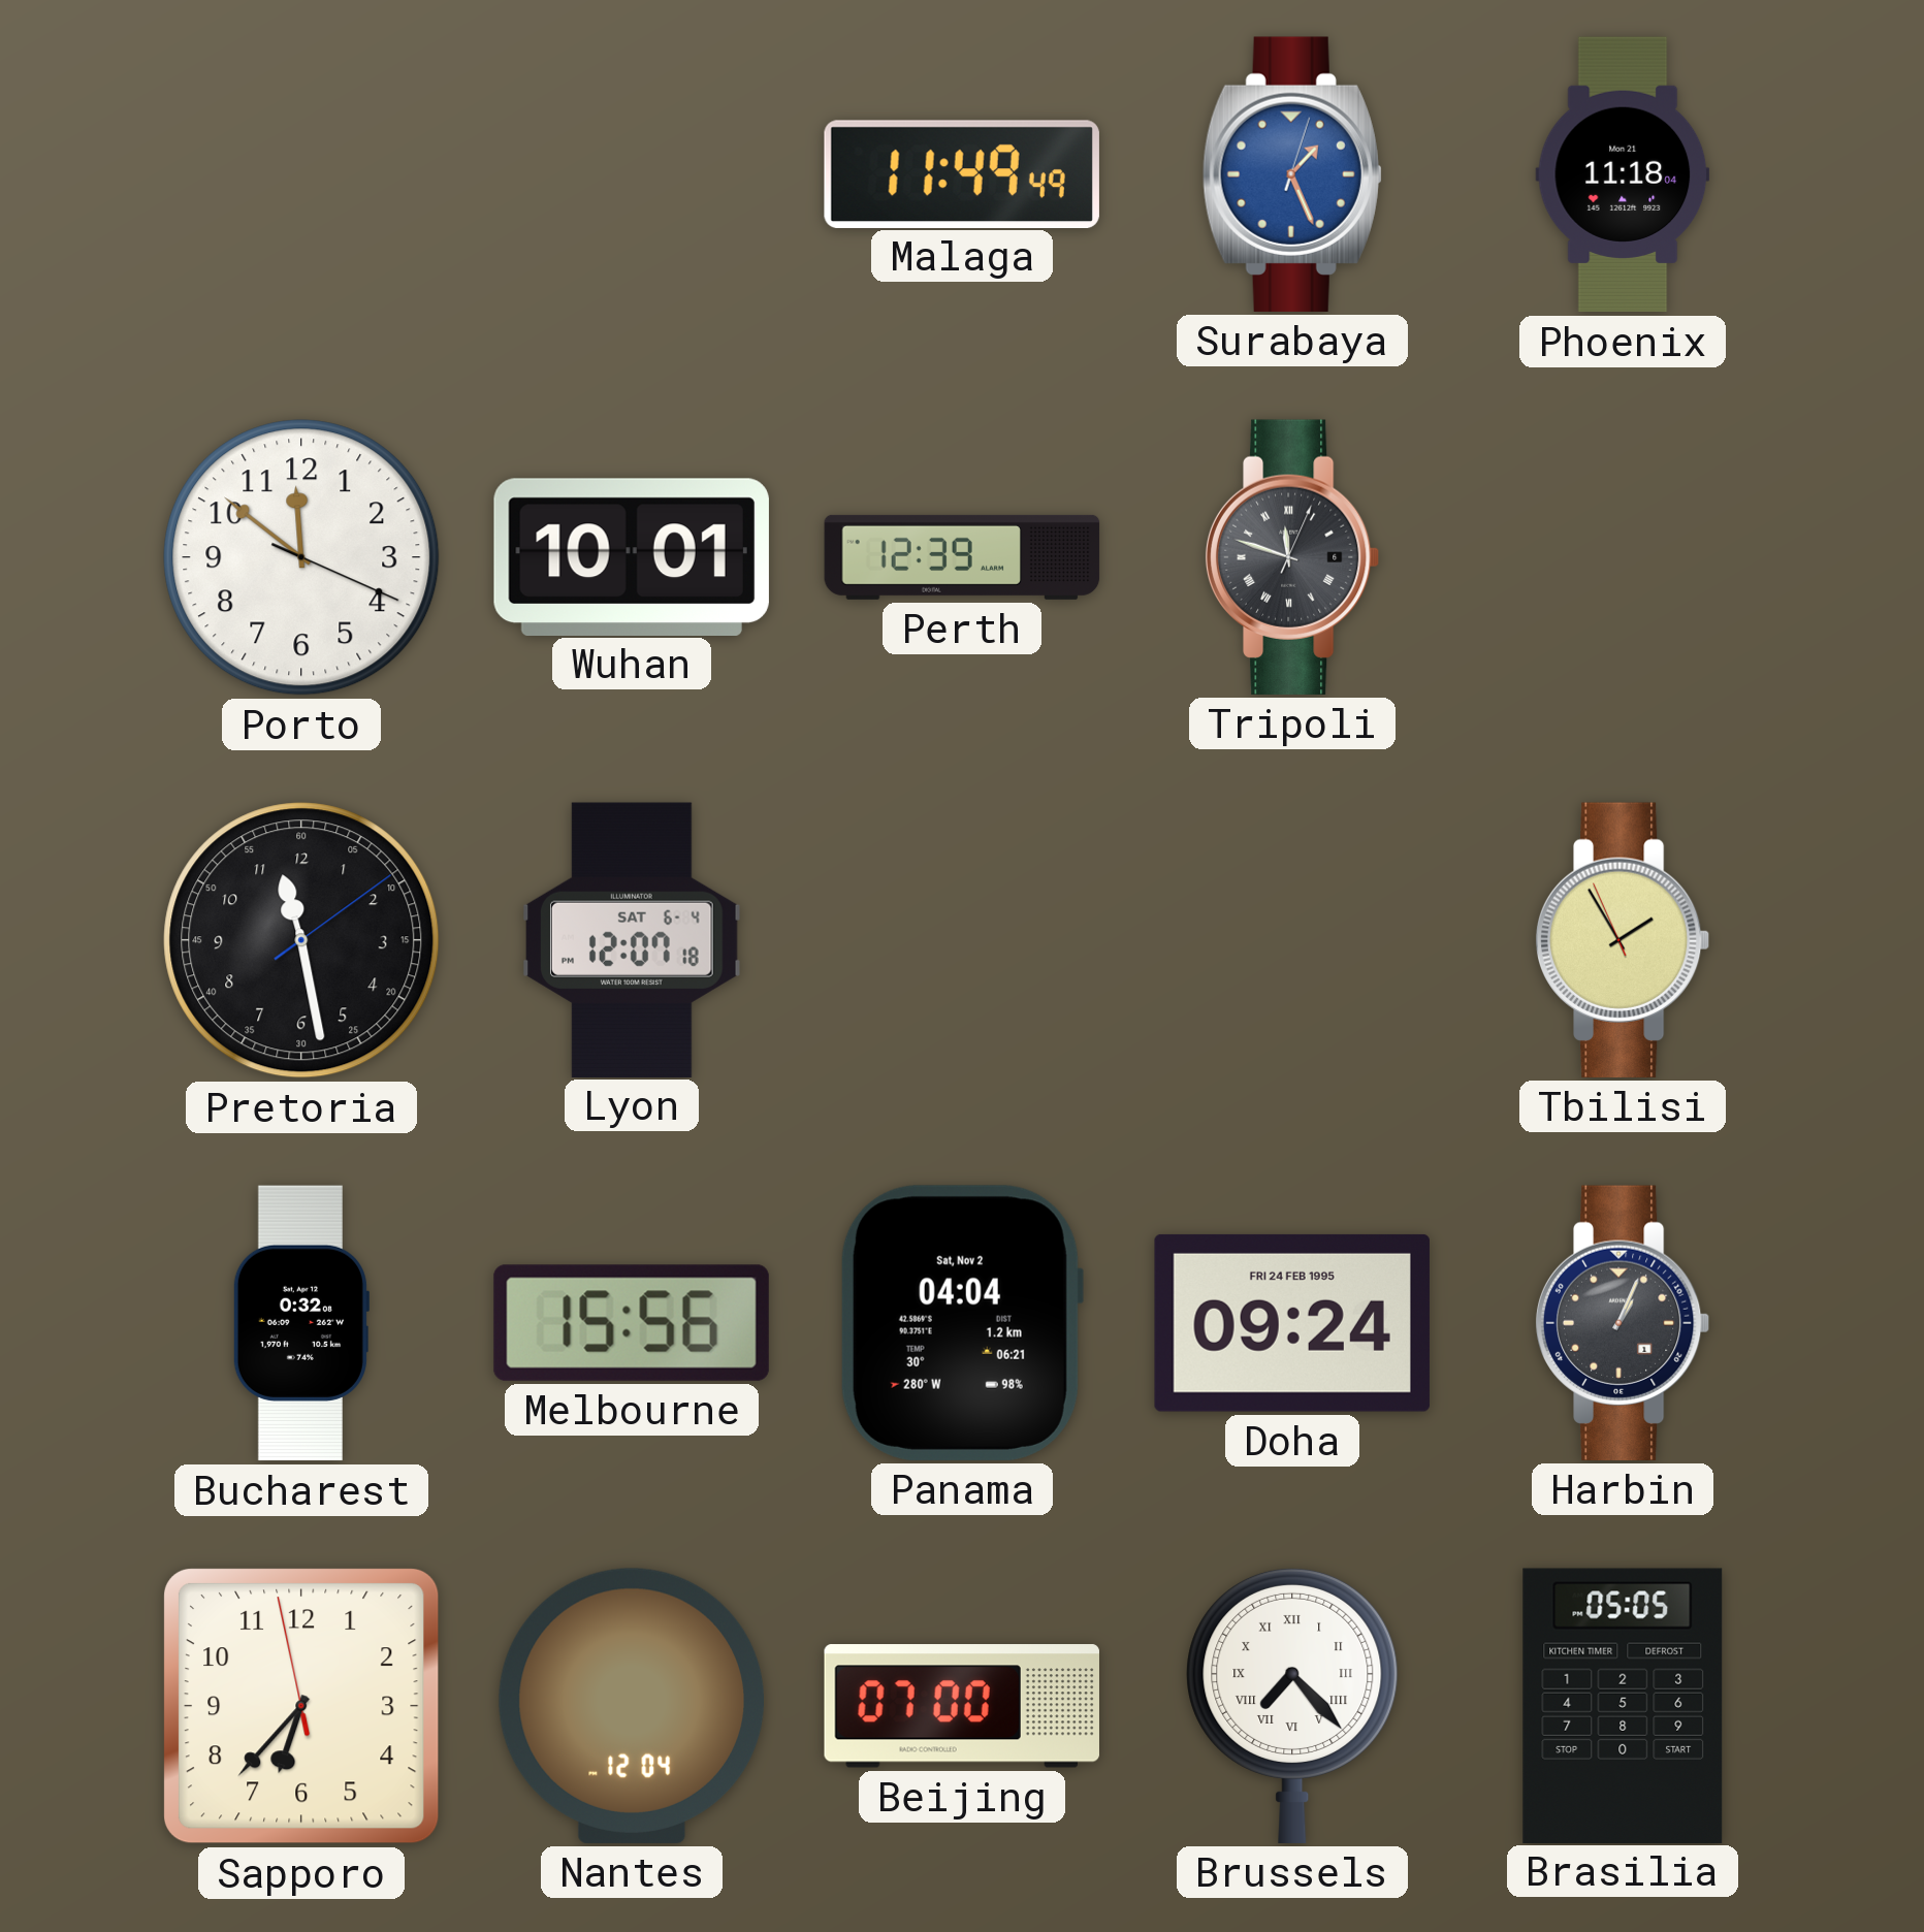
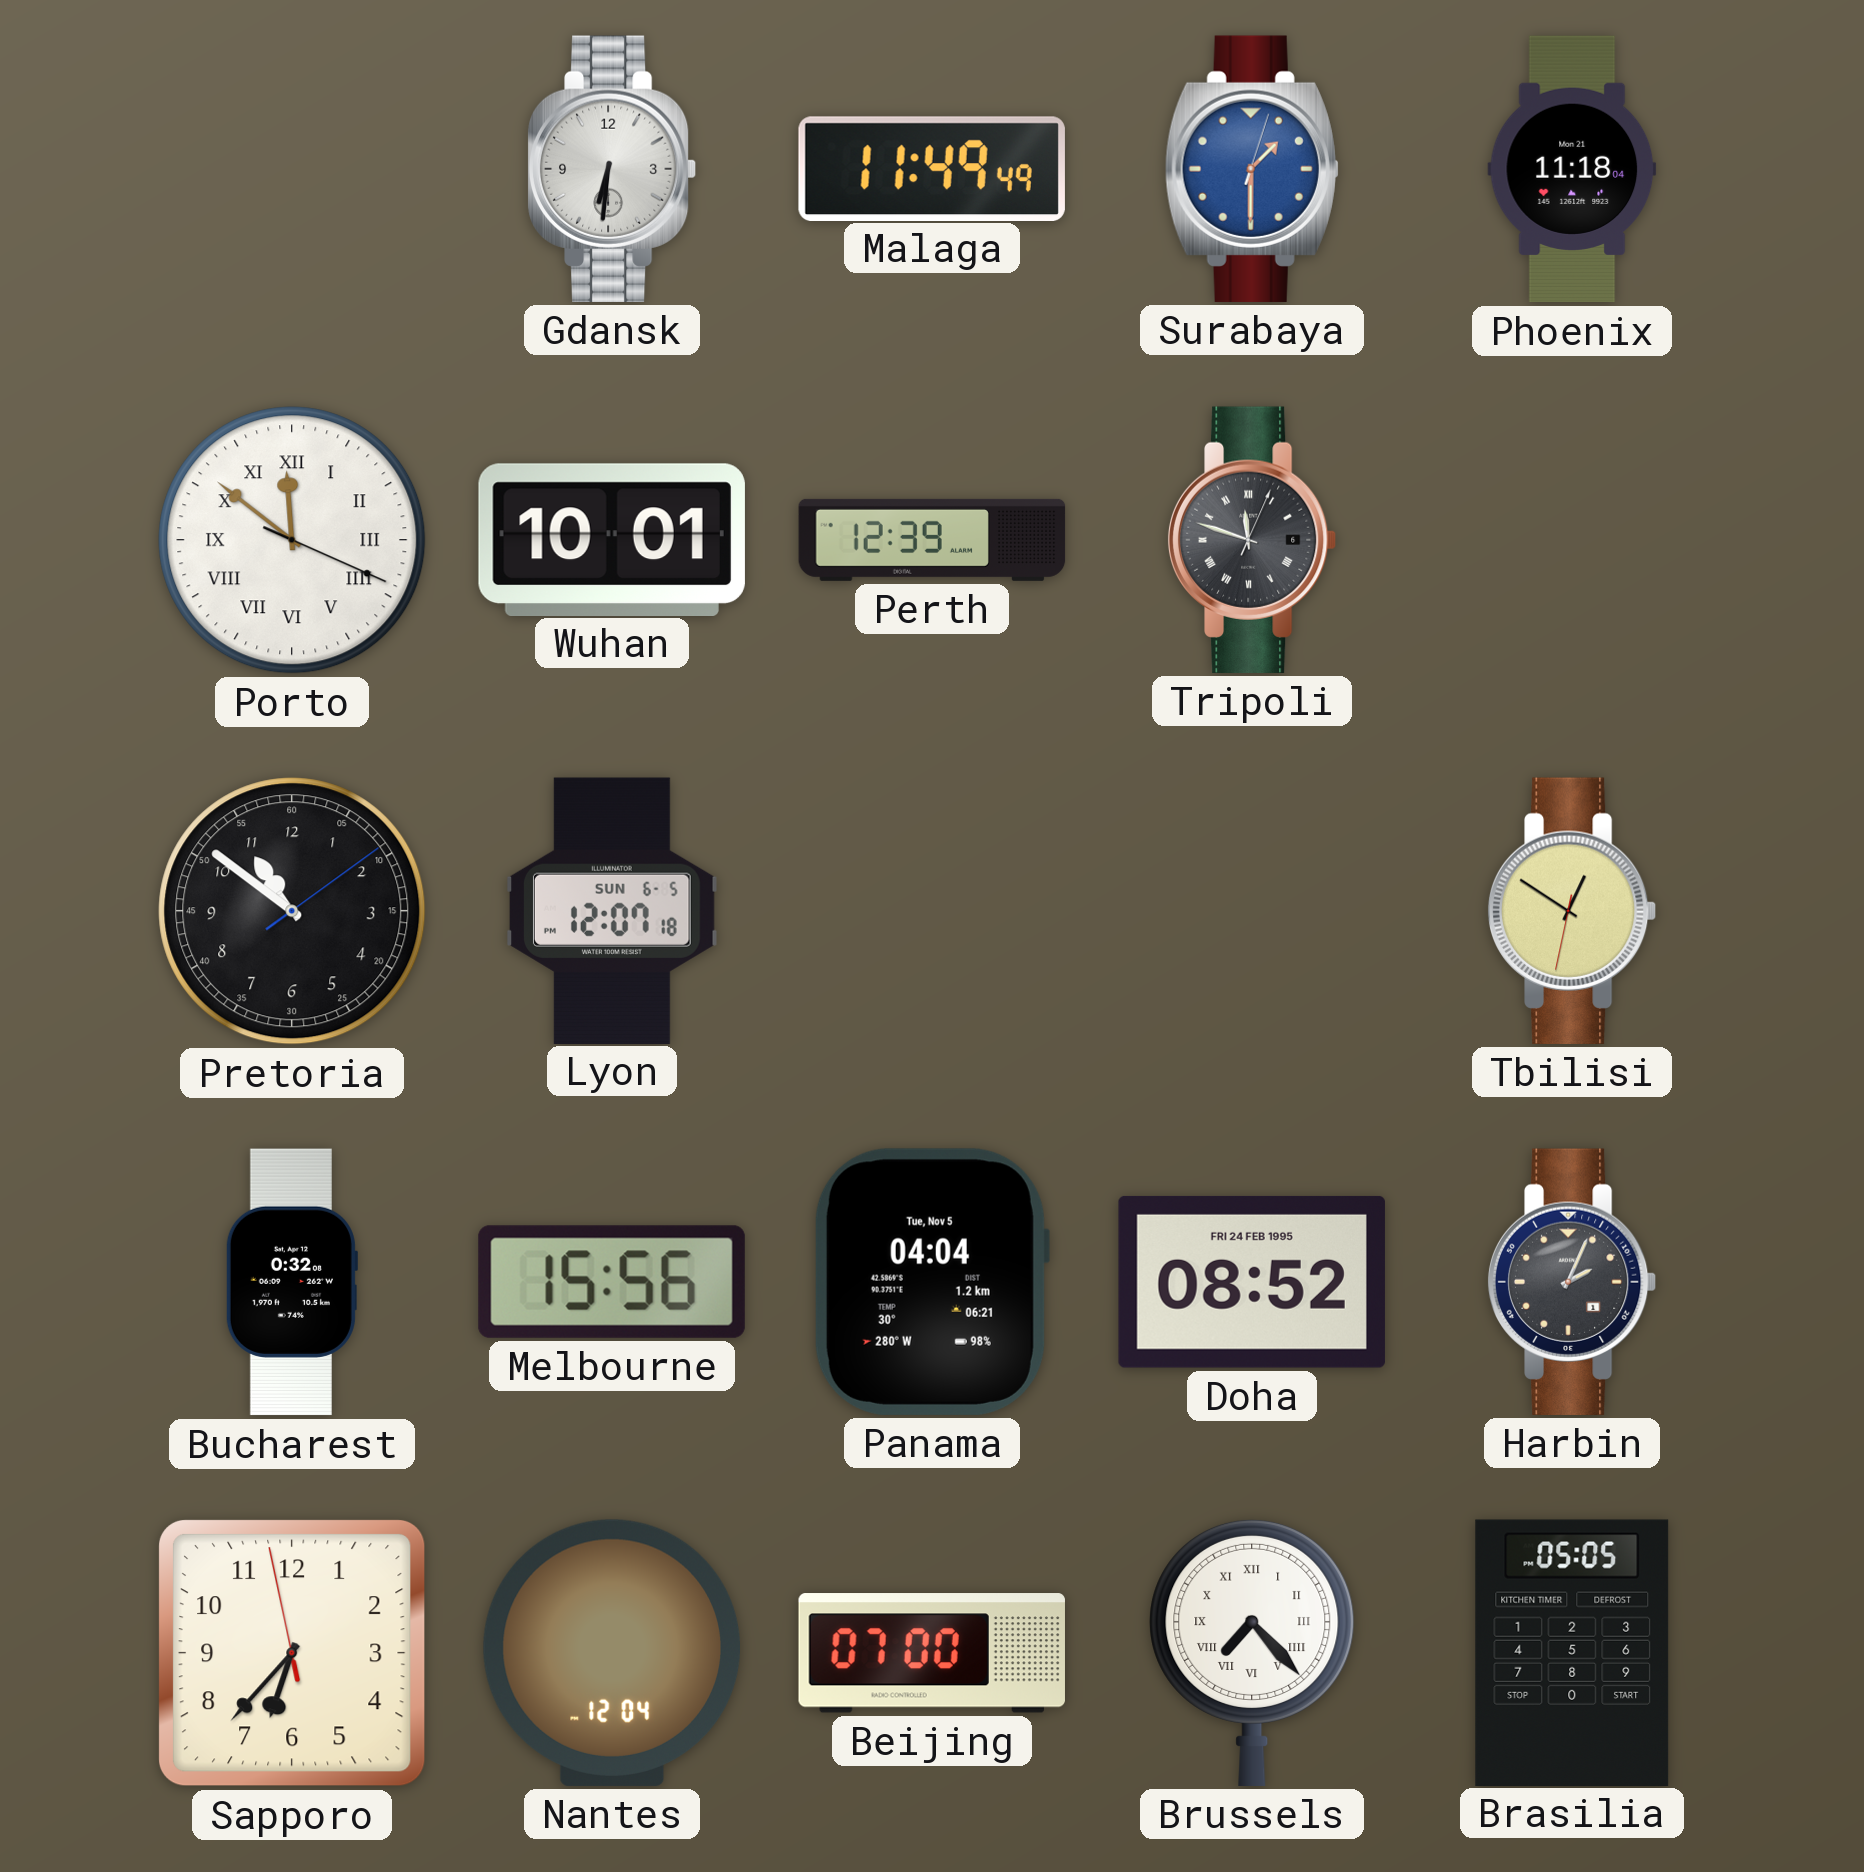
Gdansk: none -> 6:31 (612, 169)
Surabaya: 1:26 -> 1:30 (1252, 169)
Porto numerals: Arabic -> Roman (292, 540)
Pretoria: 11:28 -> 10:51 (292, 911)
Lyon date: SAT 6-4 -> SUN 6-5 (613, 910)
Tbilisi: 1:54 -> 12:50 (1572, 911)
Panama date: Sat, Nov 2 -> Tue, Nov 5 (931, 1282)
Doha: 09:24 -> 08:52 (1252, 1282)
Harbin: 1:04 -> 2:04 (1572, 1282)
